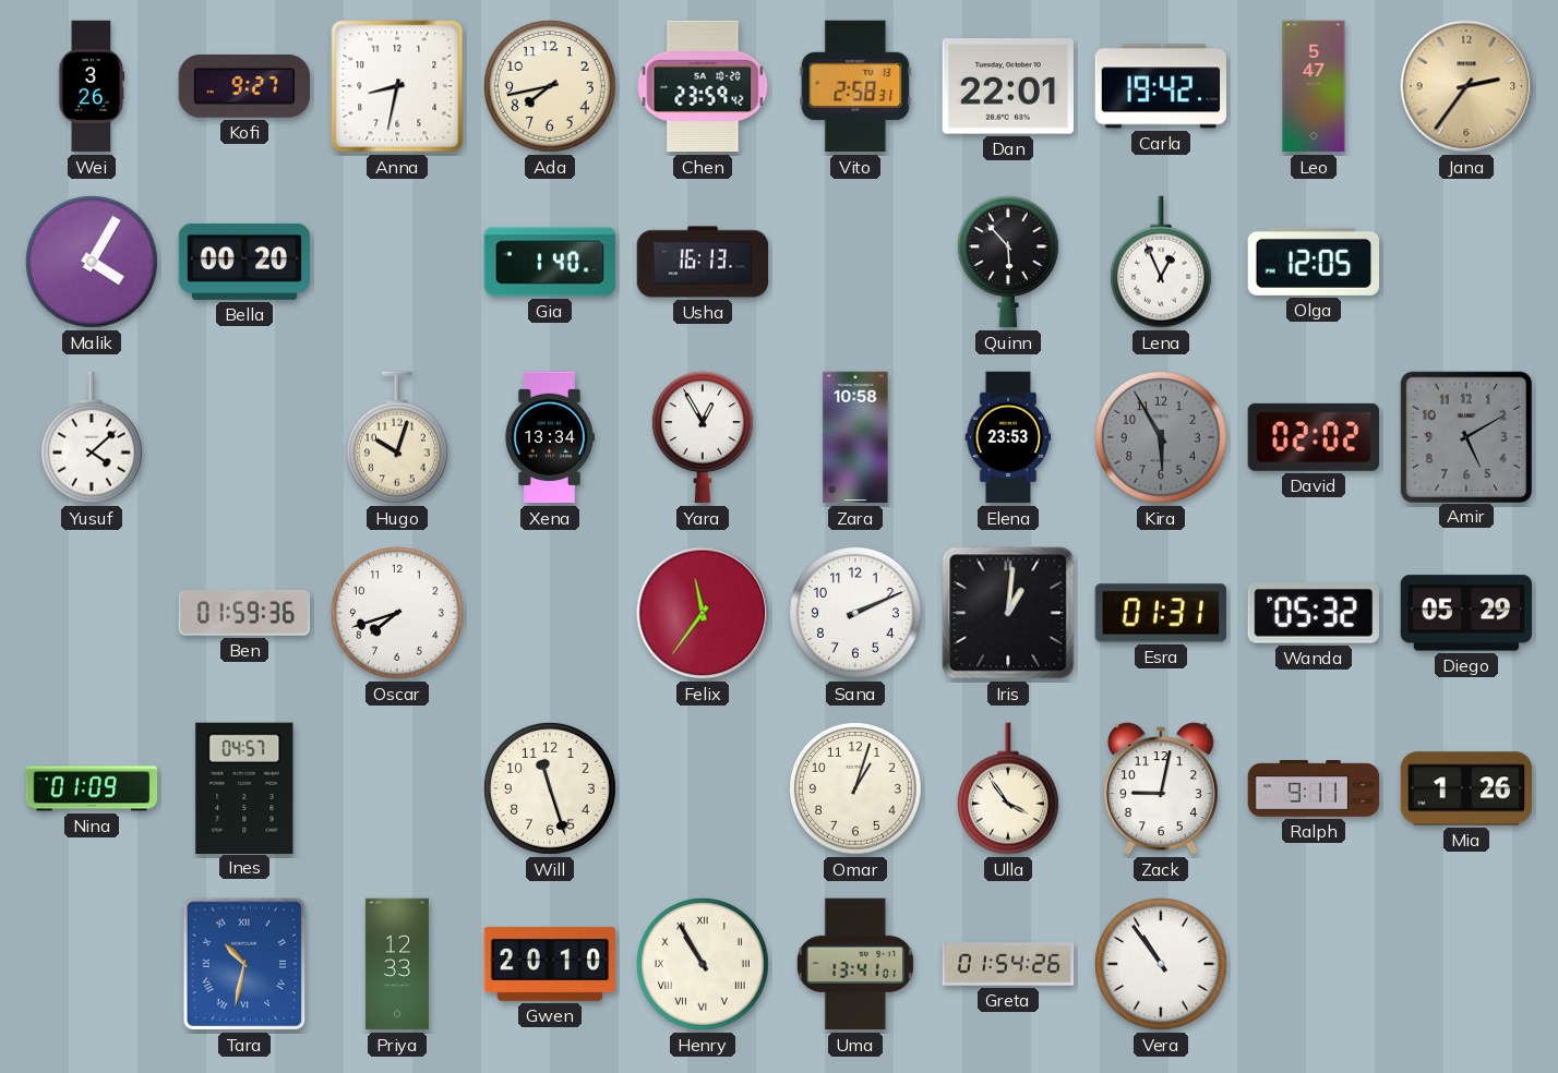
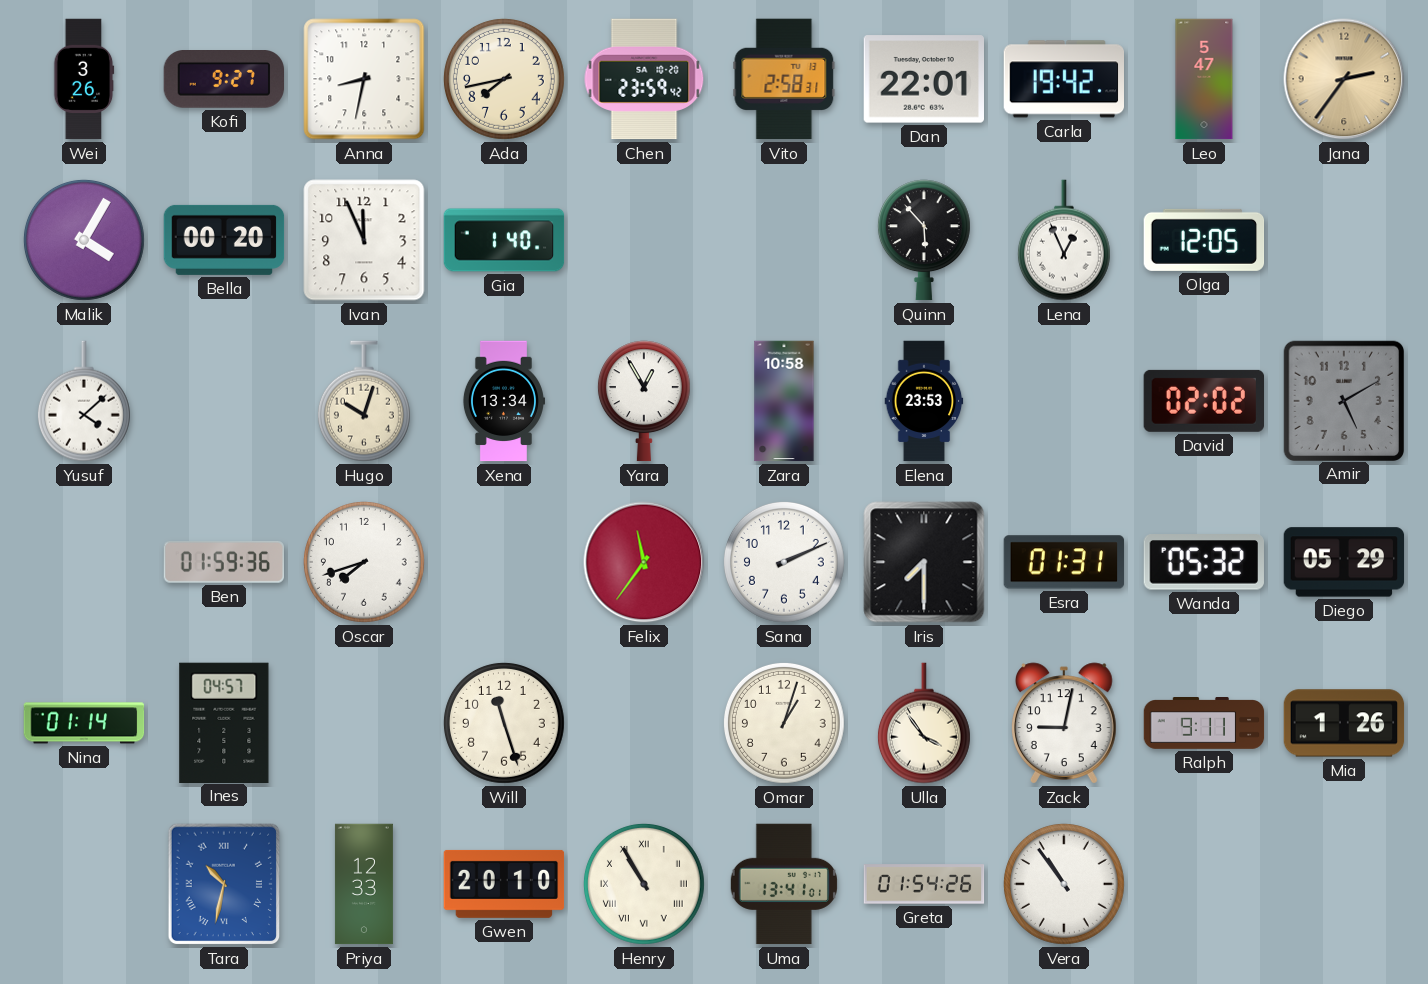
Ivan: none -> 11:56 (364, 240)
Usha: 16:13 -> none (703, 262)
Kira: 5:55 -> none (1161, 437)
Iris: 1:01 -> 7:30 (924, 562)
Nina: 01:09 -> 01:14 (84, 723)
